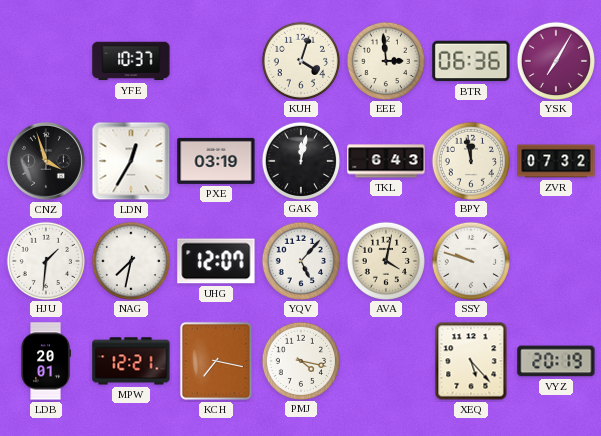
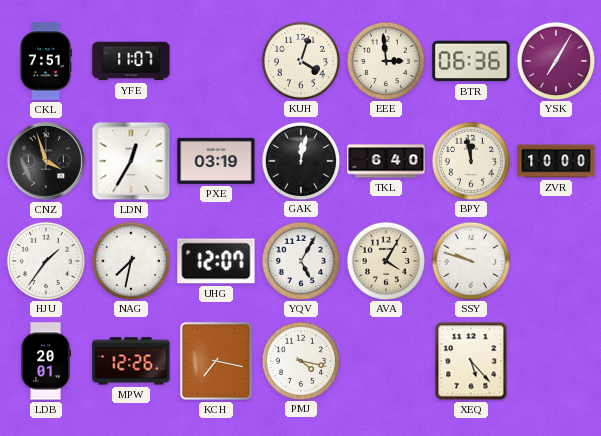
CKL: none -> 7:51 (45, 61)
YFE: 10:37 -> 11:07 (131, 61)
TKL: 6:43 -> 6:40 (386, 161)
ZVR: 07:32 -> 10:00 (556, 161)
HJU: 1:31 -> 1:36 (45, 260)
YQV: 5:07 -> 5:05 (300, 260)
AVA: 4:02 -> 4:05 (385, 260)
MPW: 12:21 -> 12:26 (131, 361)
VYZ: 20:19 -> none (556, 361)
